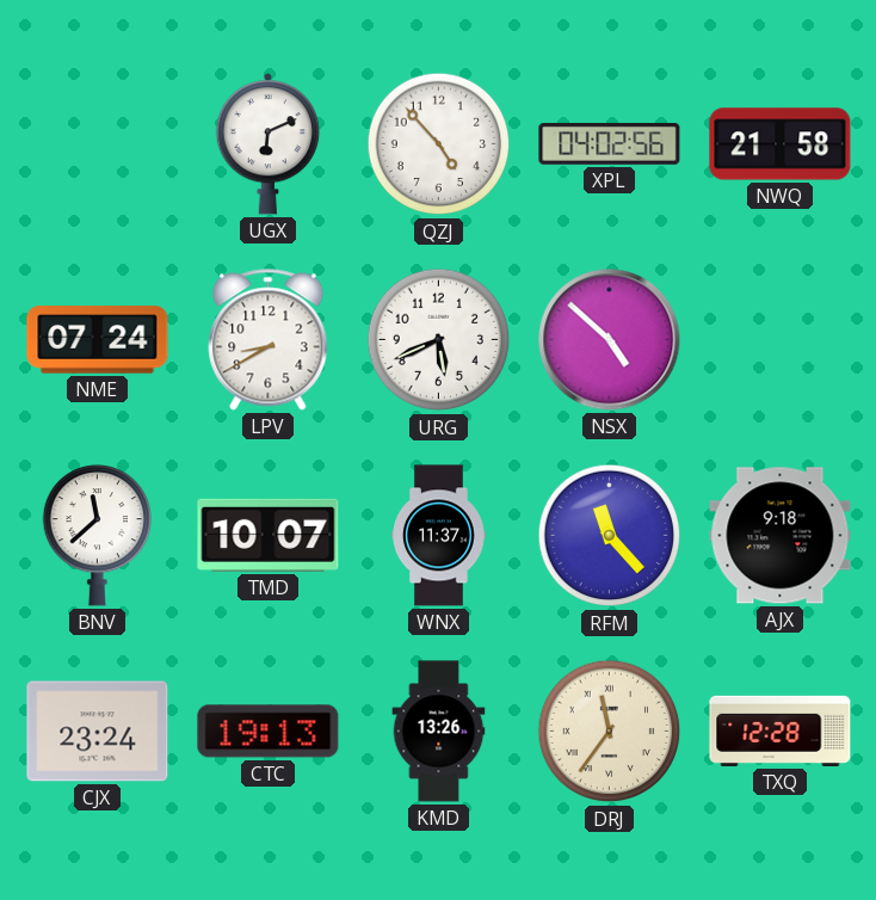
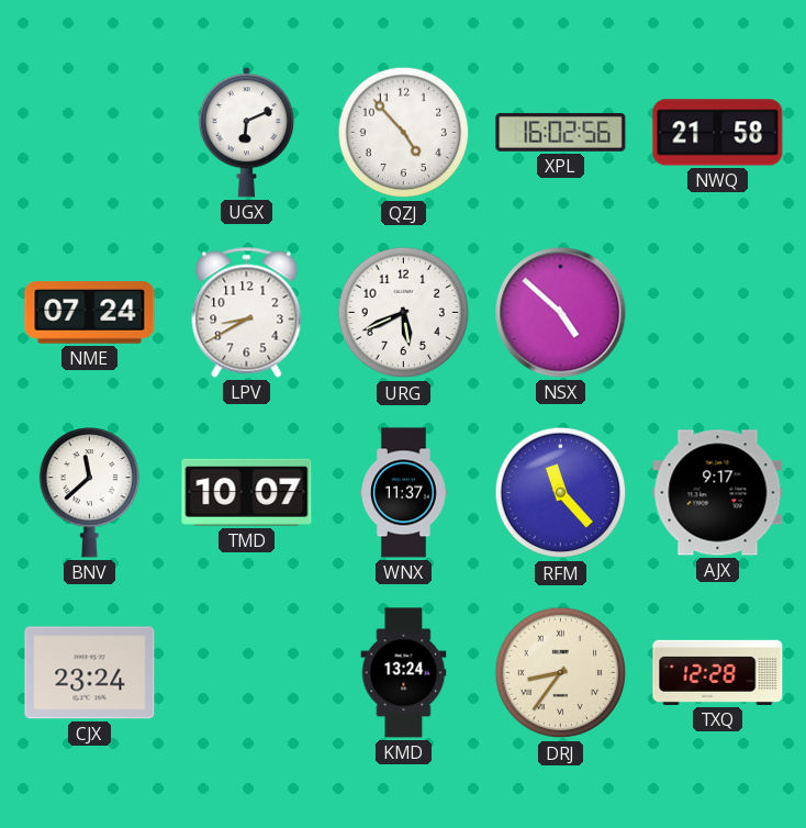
XPL: 04:02 -> 16:02 (561, 132)
AJX: 9:18 -> 9:17 (718, 493)
CTC: 19:13 -> none (269, 732)
KMD: 13:26 -> 13:24 (404, 673)
DRJ: 11:36 -> 8:36 (561, 673)
